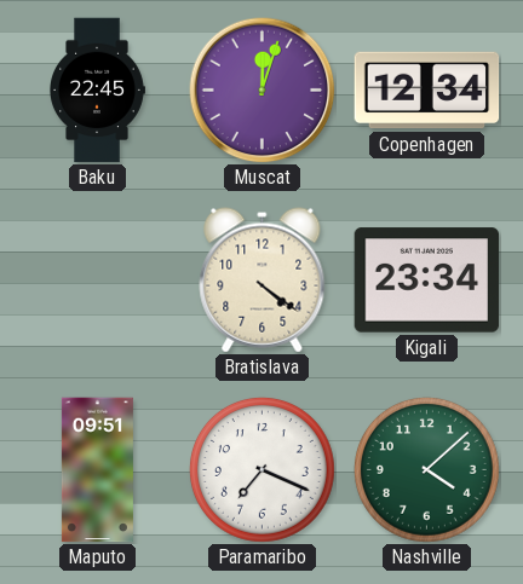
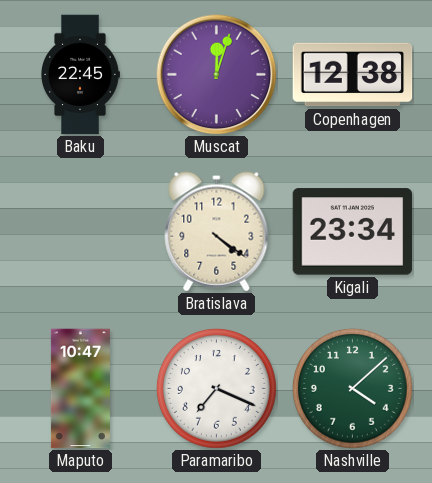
Copenhagen: 12:34 -> 12:38 (353, 75)
Maputo: 09:51 -> 10:47 (80, 389)
